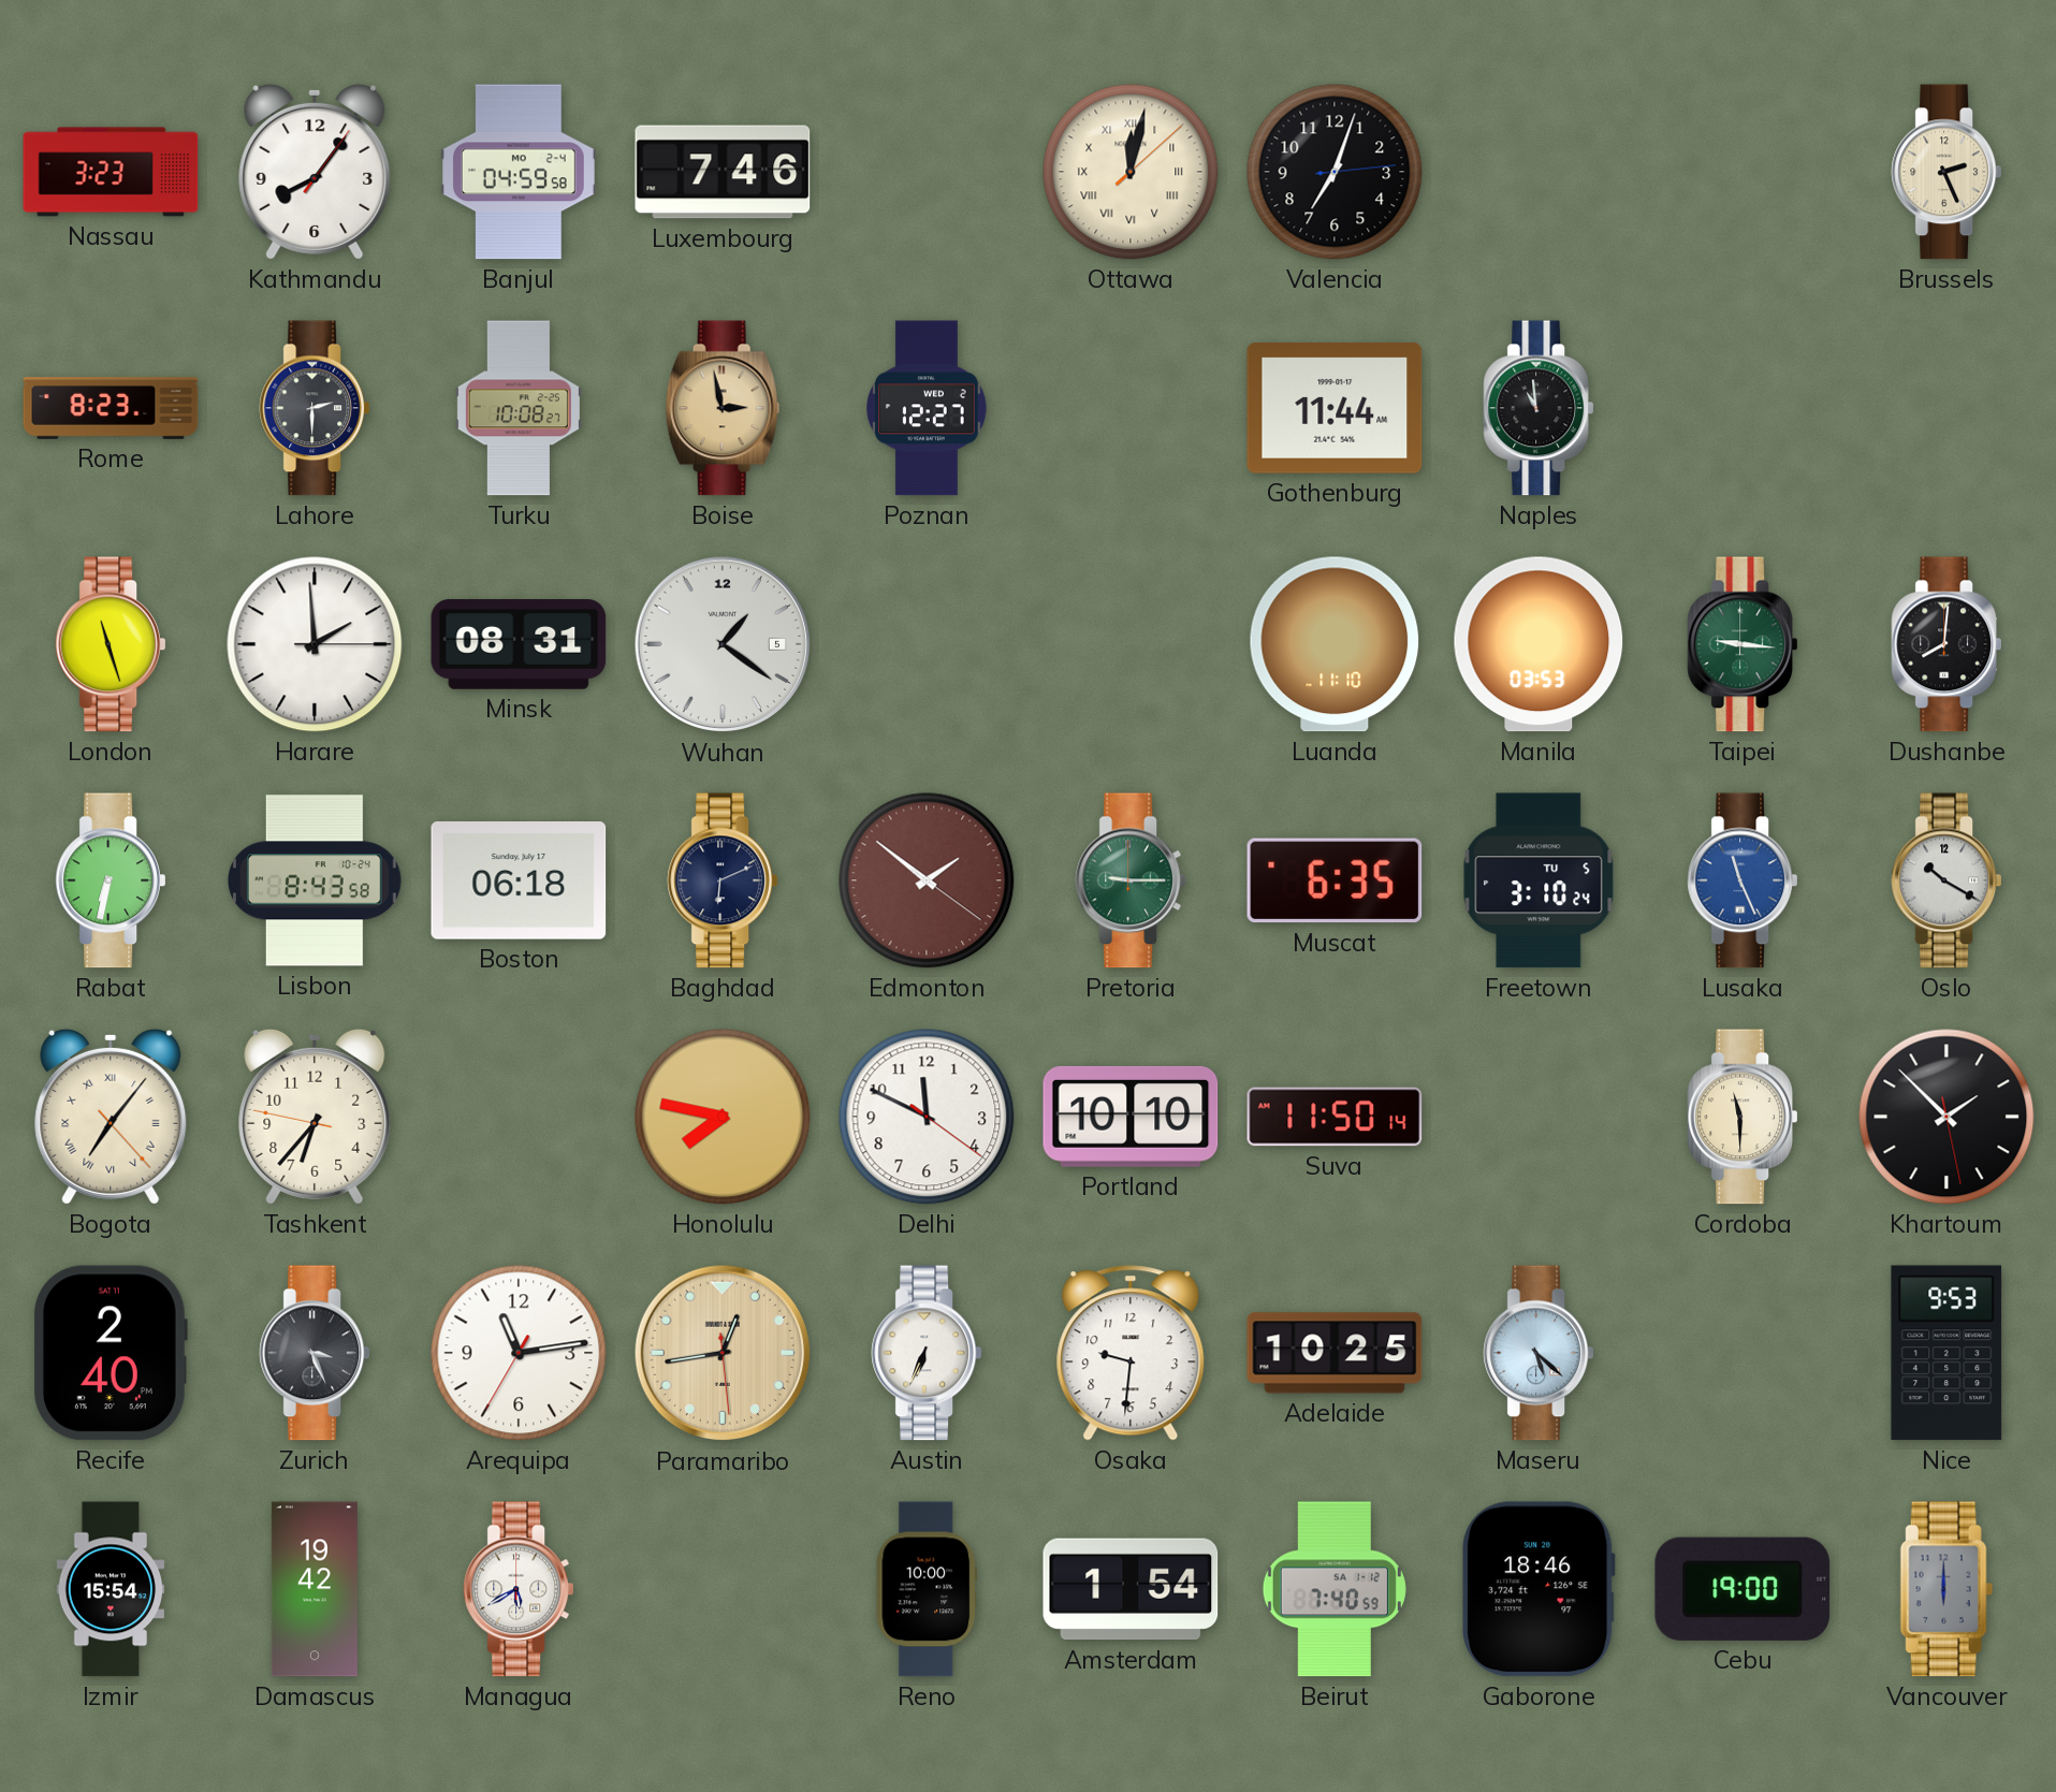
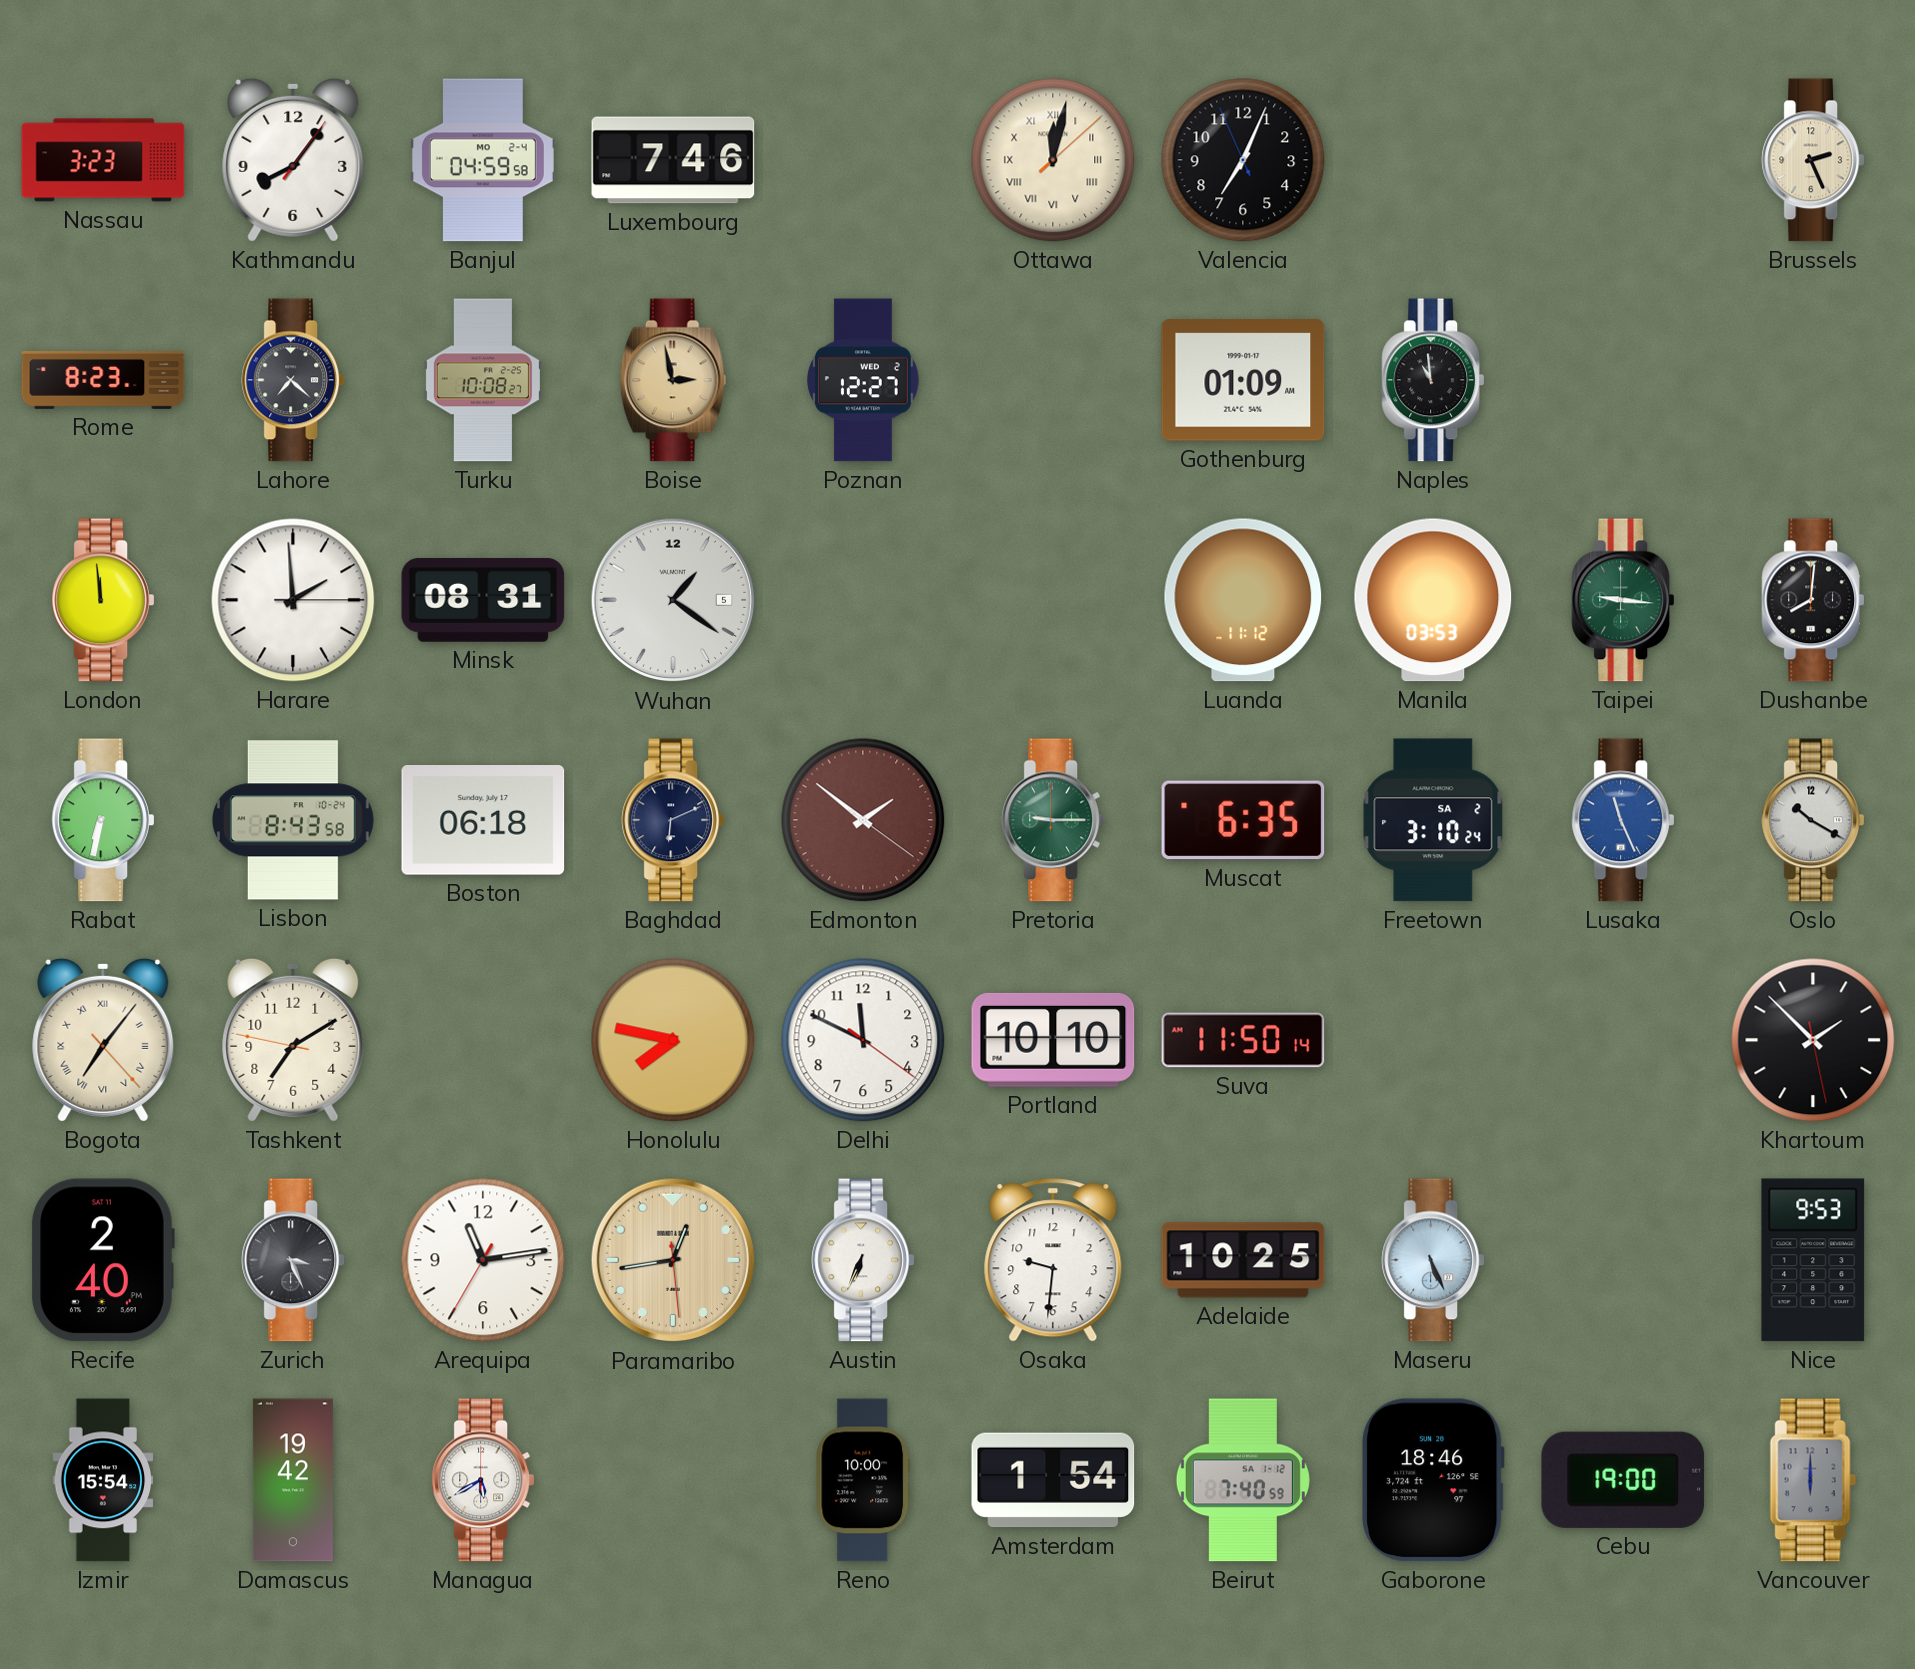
Valencia: 7:03:14 -> 7:03:56 (1243, 160)
Lahore: 2:30 -> 7:22 (292, 380)
Gothenburg: 11:44 -> 01:09 (1243, 381)
London: 11:27 -> 11:59 (102, 600)
Luanda: 11:10 -> 11:12 (1243, 600)
Freetown date: TU 5 -> SA 2 (1433, 820)
Tashkent: 6:36 -> 7:09 (293, 1040)
Cordoba: 11:30 -> none (1741, 1117)
Maseru: 5:22 -> 5:26 (1432, 1260)
